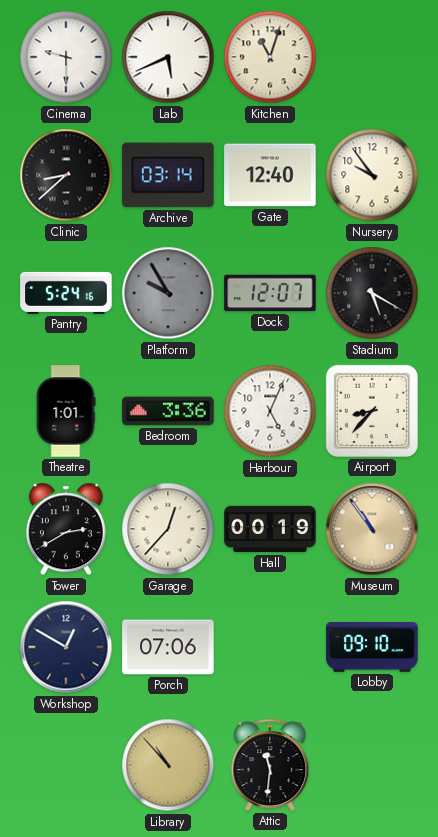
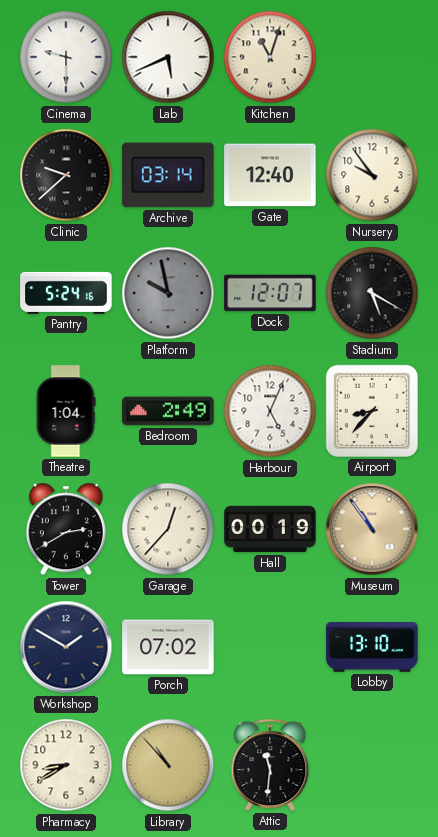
Clinic: 8:38 -> 9:38 (66, 175)
Platform: 9:55 -> 9:58 (168, 293)
Theatre: 1:01 -> 1:04 (66, 411)
Bedroom: 3:36 -> 2:49 (168, 411)
Workshop: 12:50 -> 1:50 (66, 647)
Porch: 07:06 -> 07:02 (168, 647)
Lobby: 09:10 -> 13:10 (372, 648)
Pharmacy: none -> 8:40 (66, 765)
